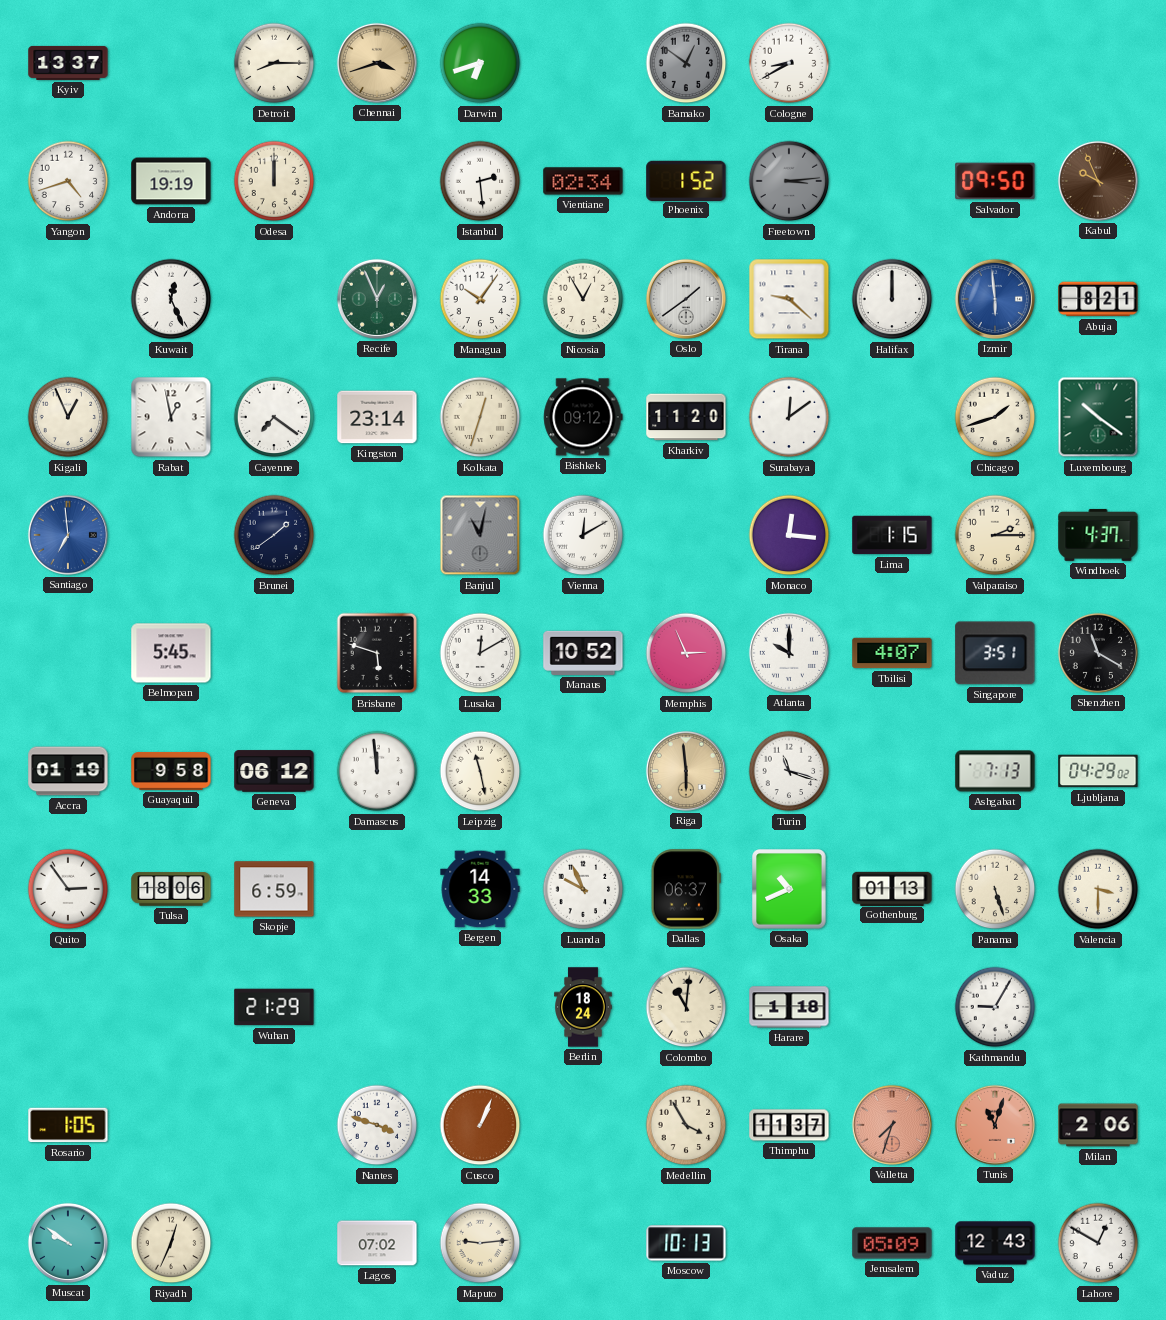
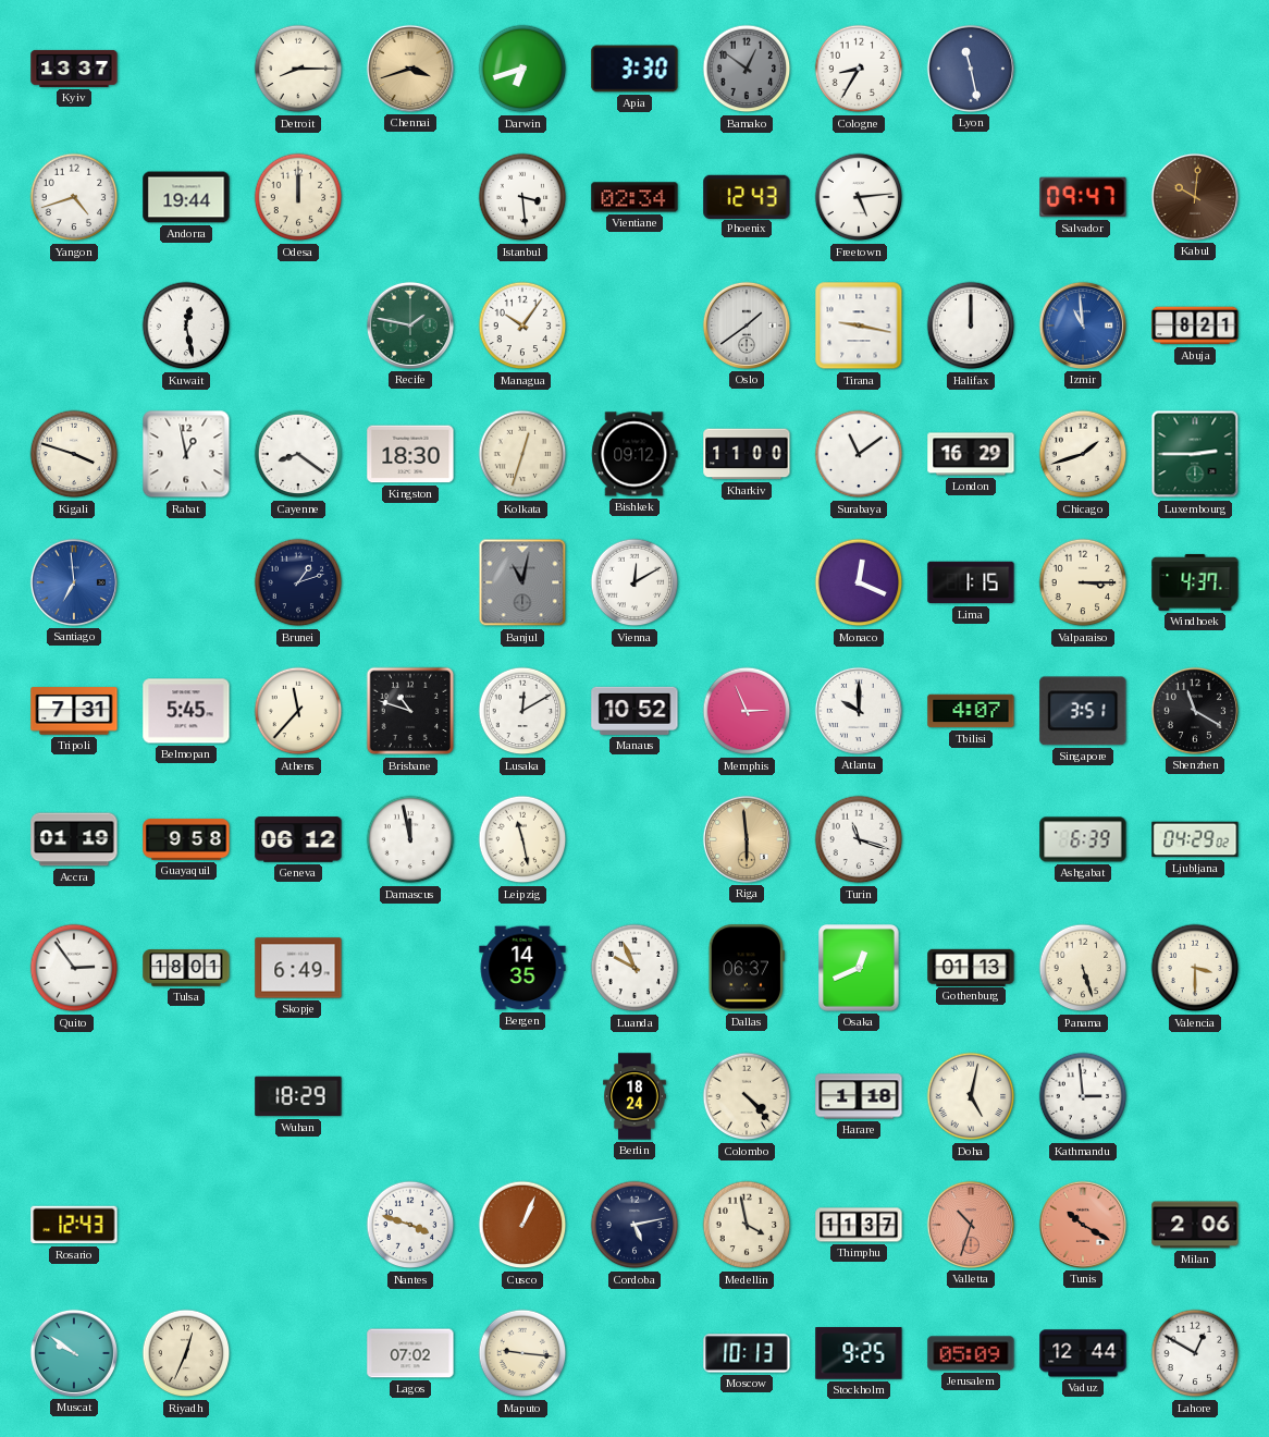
Apia: none -> 3:30 (634, 69)
Cologne: 8:40 -> 8:35 (859, 69)
Lyon: none -> 11:28 (971, 69)
Andorra: 19:19 -> 19:44 (186, 197)
Istanbul: 2:29 -> 3:29 (522, 197)
Phoenix: 1:52 -> 12:43 (747, 196)
Freetown: 3:14 -> 5:14 (859, 197)
Freetown dial: grey -> white (859, 197)
Salvador: 09:50 -> 09:47 (1083, 197)
Kabul: 9:56 -> 10:01 (1195, 197)
Kuwait: 12:26 -> 12:28 (186, 326)
Recife: 12:56 -> 1:47 (410, 326)
Nicosia: 12:55 -> none (583, 299)
Tirana: 9:22 -> 9:17 (859, 326)
Izmir: 5:59 -> 10:59 (1083, 326)
Kigali: 12:56 -> 3:48 (74, 454)
Cayenne: 7:21 -> 8:21 (298, 454)
Kingston: 23:14 -> 18:30 (410, 454)
Kharkiv: 11:20 -> 11:00 (747, 454)
Surabaya: 12:09 -> 11:09 (859, 454)
London: none -> 16:29 (971, 454)
Luxembourg: 10:21 -> 2:45 (1195, 454)
Brunei: 1:39 -> 1:12 (298, 582)
Monaco: 12:16 -> 12:19 (859, 582)
Valparaiso: 2:15 -> 3:15 (1083, 582)
Tripoli: none -> 7:31 (74, 711)
Athens: none -> 11:37 (298, 711)
Brisbane: 5:48 -> 10:48 (410, 711)
Damascus: 11:59 -> 11:58 (410, 839)
Ashgabat: 7:13 -> 6:39 (1083, 839)
Tulsa: 18:06 -> 18:01 (186, 968)
Skopje: 6:59 -> 6:49 (298, 968)
Bergen: 14:33 -> 14:35 (522, 968)
Osaka: 10:41 -> 12:41 (859, 968)
Wuhan: 21:29 -> 18:29 (298, 1096)
Colombo: 11:01 -> 4:23 (747, 1096)
Doha: none -> 5:02 (971, 1096)
Kathmandu: 9:05 -> 2:59 (1083, 1096)
Rosario: 1:05 -> 12:43 (74, 1225)
Cordoba: none -> 5:13 (634, 1225)
Medellin: 3:55 -> 3:58 (747, 1225)
Valletta: 7:33 -> 10:33 (971, 1225)
Tunis: 11:03 -> 10:20 (1083, 1225)
Maputo: 9:14 -> 9:16 (522, 1353)
Stockholm: none -> 9:25 (859, 1353)
Vaduz: 12:43 -> 12:44 (1083, 1353)
